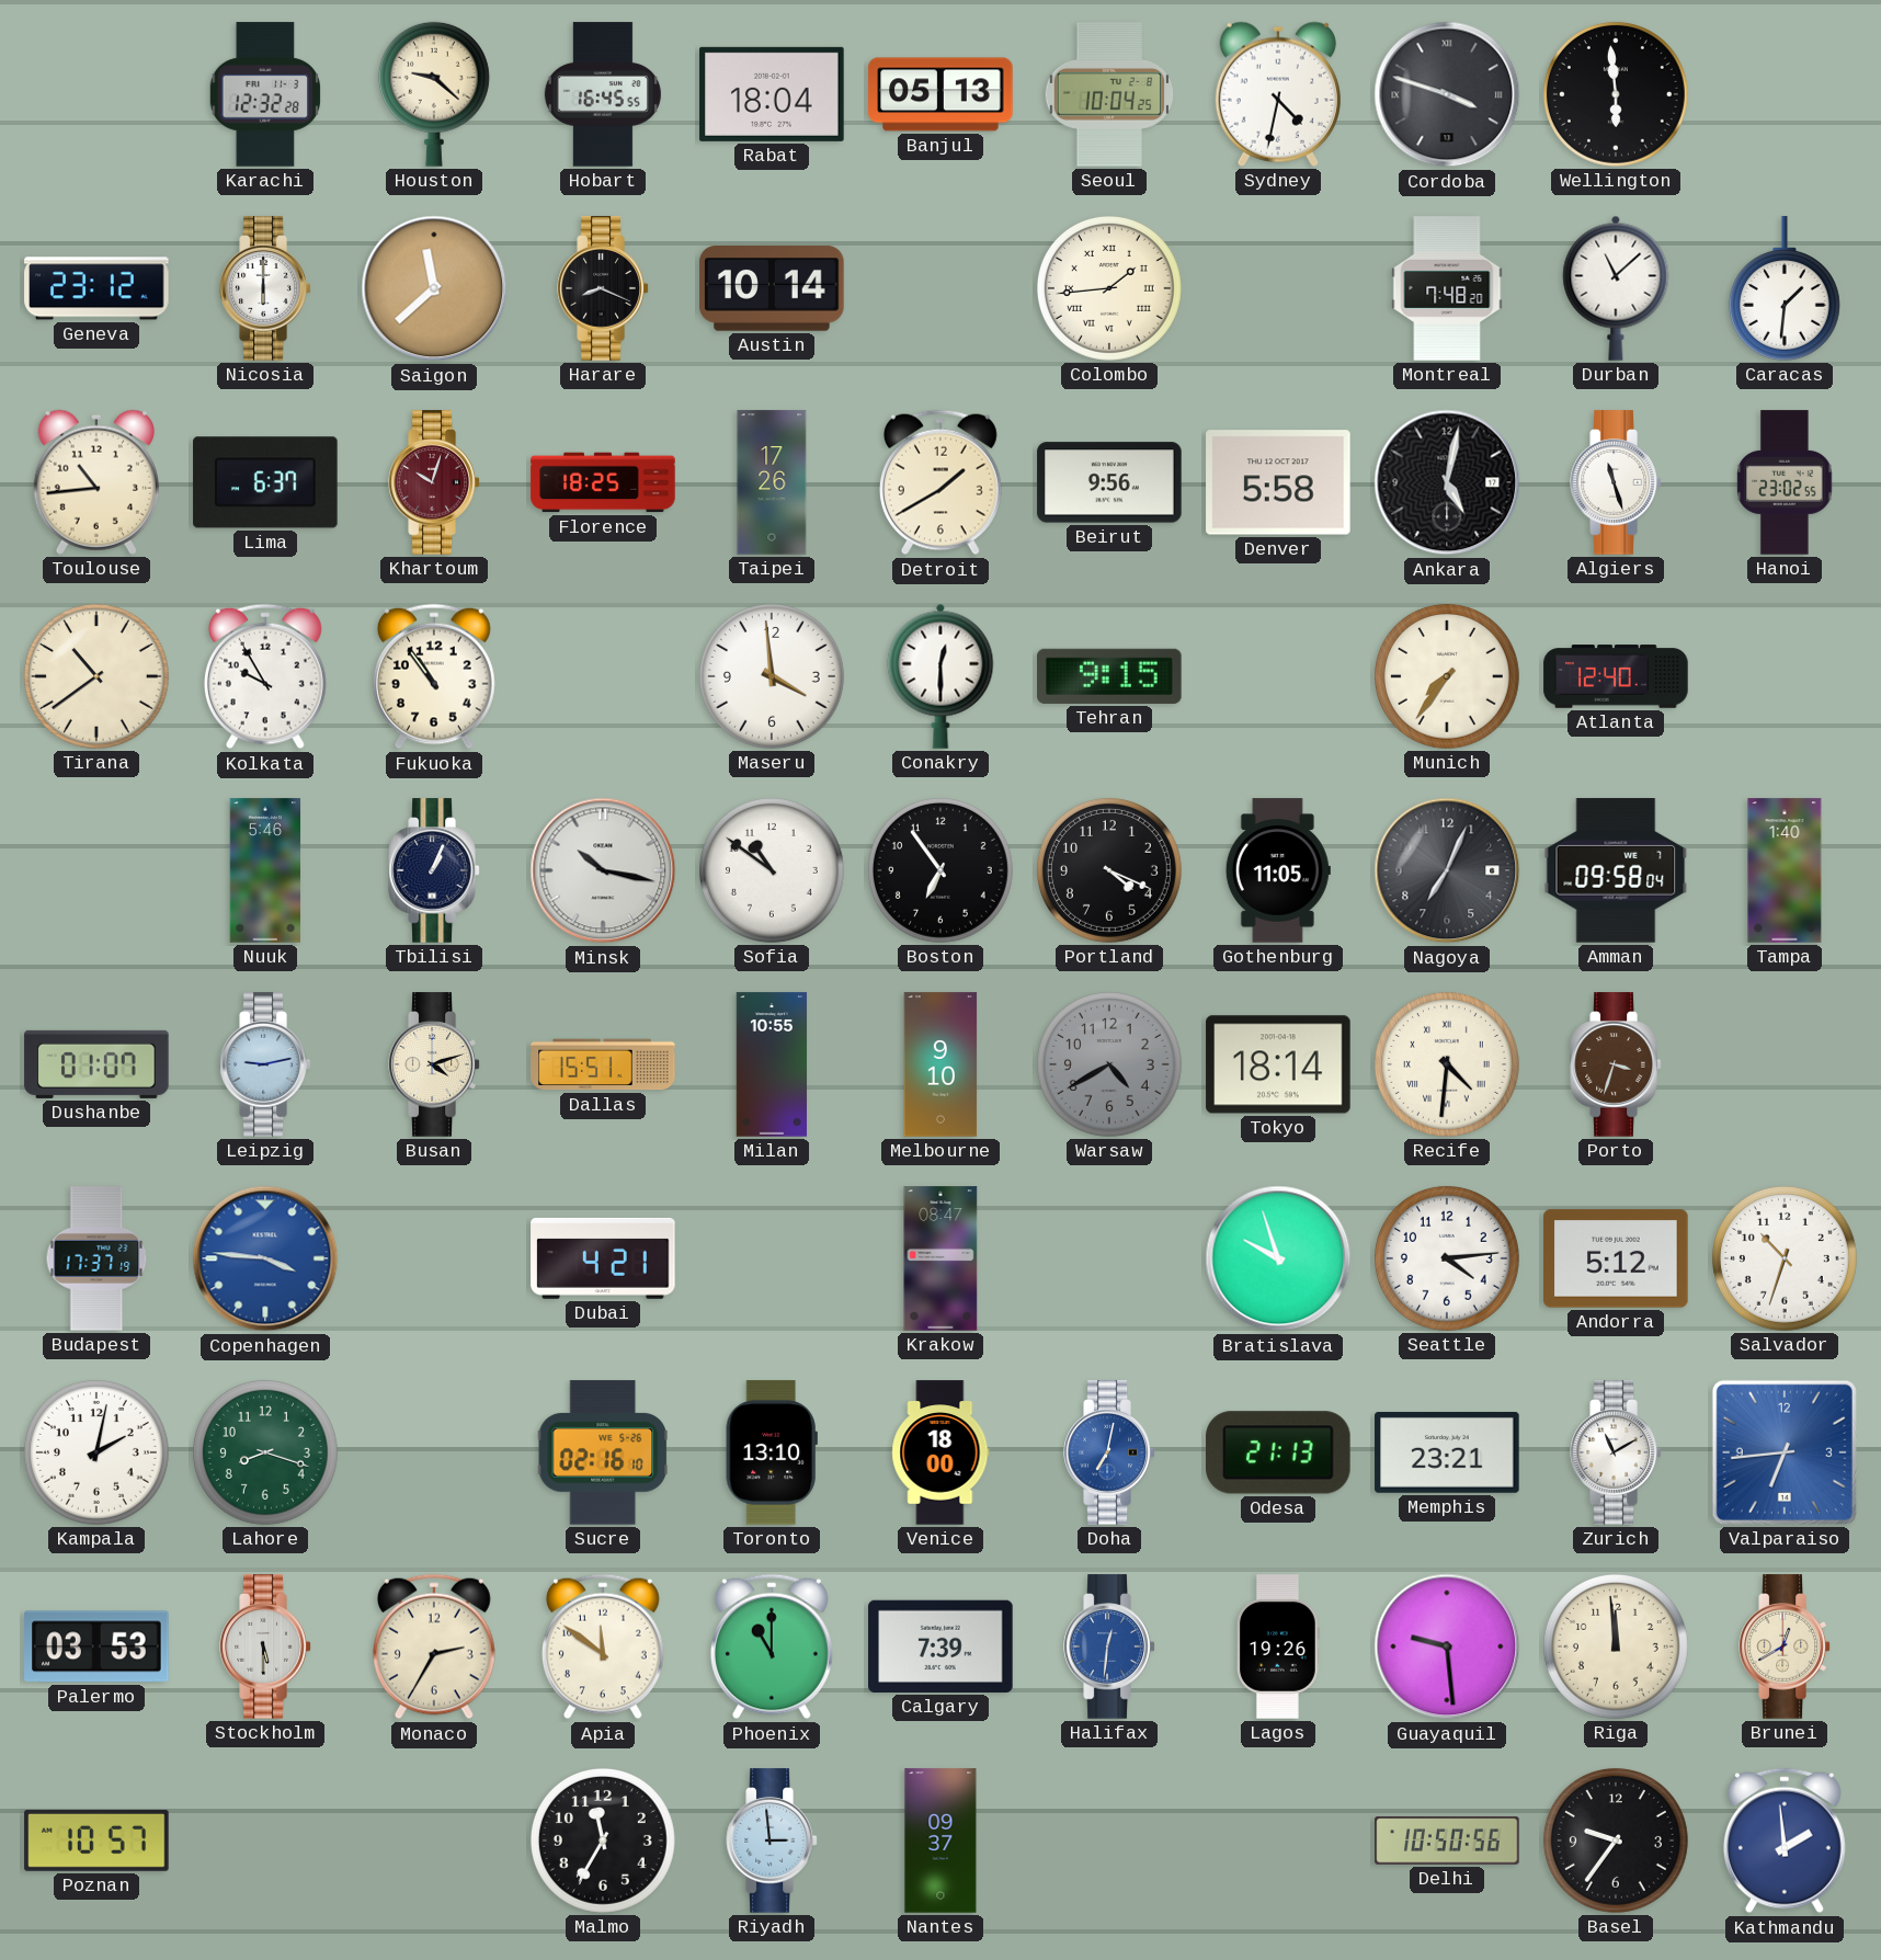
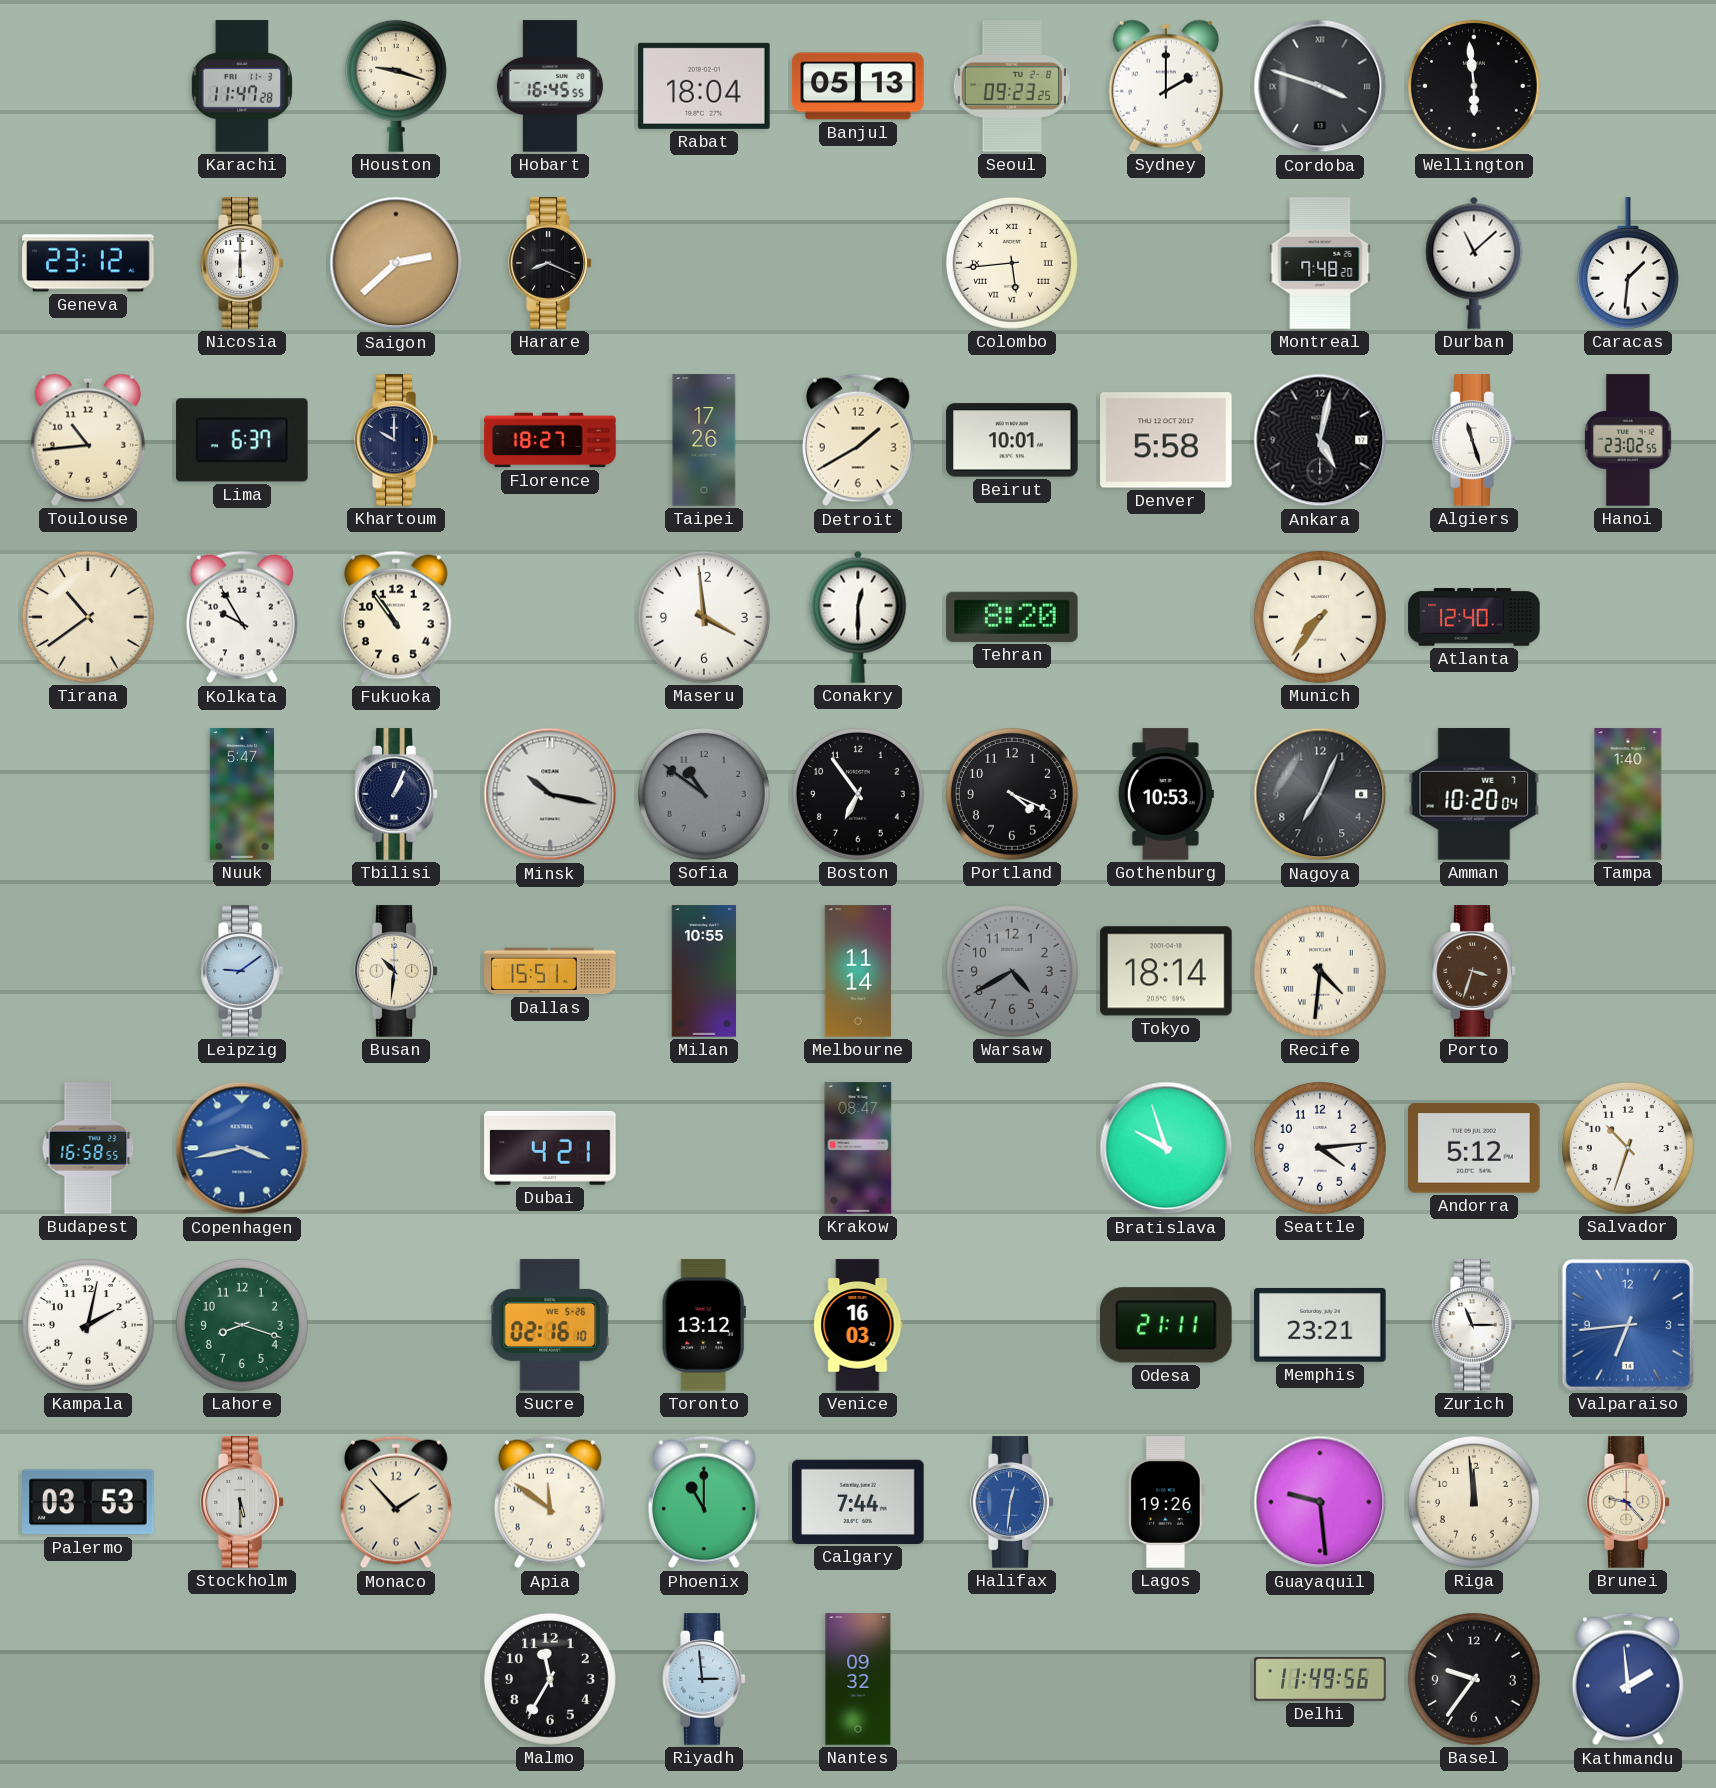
Karachi: 12:32 -> 11:47 (241, 86)
Houston: 9:22 -> 9:18 (396, 86)
Seoul: 10:04 -> 09:23 (1012, 86)
Sydney: 4:32 -> 2:00 (1166, 86)
Saigon: 11:38 -> 2:38 (396, 263)
Austin: 10:14 -> none (772, 288)
Colombo: 1:44 -> 5:44 (1012, 263)
Khartoum: 10:03 -> 10:00 (396, 440)
Khartoum dial: burgundy -> navy (396, 440)
Florence: 18:25 -> 18:27 (550, 440)
Beirut: 9:56 -> 10:01 (1012, 440)
Tehran: 9:15 -> 8:20 (1012, 617)
Nuuk: 5:46 -> 5:47 (242, 794)
Sofia dial: white -> grey (704, 794)
Gothenburg: 11:05 -> 10:53 (1166, 794)
Amman: 09:58 -> 10:20 (1474, 794)
Dushanbe: 01:07 -> none (96, 1064)
Leipzig: 9:13 -> 9:09 (242, 971)
Busan: 4:12 -> 10:31 (396, 971)
Melbourne: 9:10 -> 11:14 (858, 971)
Budapest: 17:37 -> 16:58 (88, 1148)
Copenhagen: 3:46 -> 3:43 (242, 1148)
Toronto: 13:10 -> 13:12 (704, 1325)
Venice: 18:00 -> 16:03 (858, 1325)
Doha: 7:02 -> none (1109, 1452)
Odesa: 21:13 -> 21:11 (1167, 1325)
Zurich: 11:10 -> 11:15 (1474, 1325)
Monaco: 2:35 -> 1:53 (396, 1502)
Calgary: 7:39 -> 7:44 (858, 1502)
Brunei: 12:40 -> 9:23 (1628, 1502)
Poznan: 10:57 -> none (96, 1841)
Nantes: 09:37 -> 09:32 (858, 1679)
Delhi: 10:50 -> 11:49 (1320, 1679)
